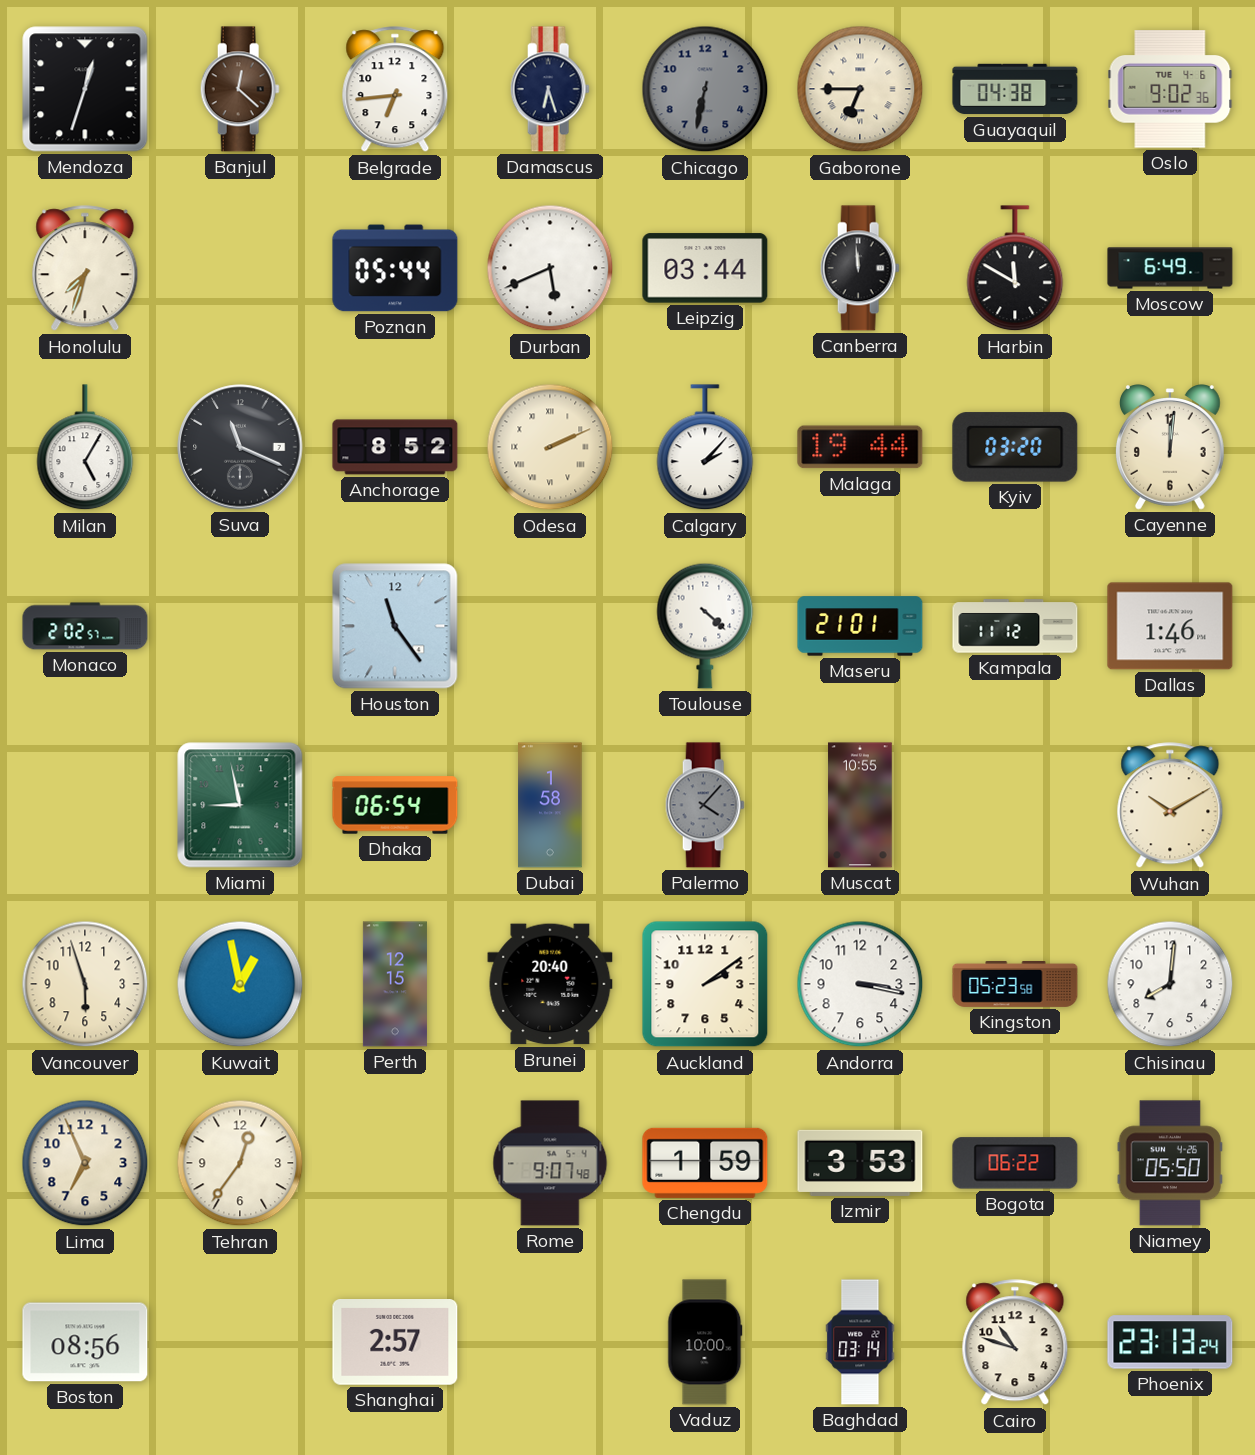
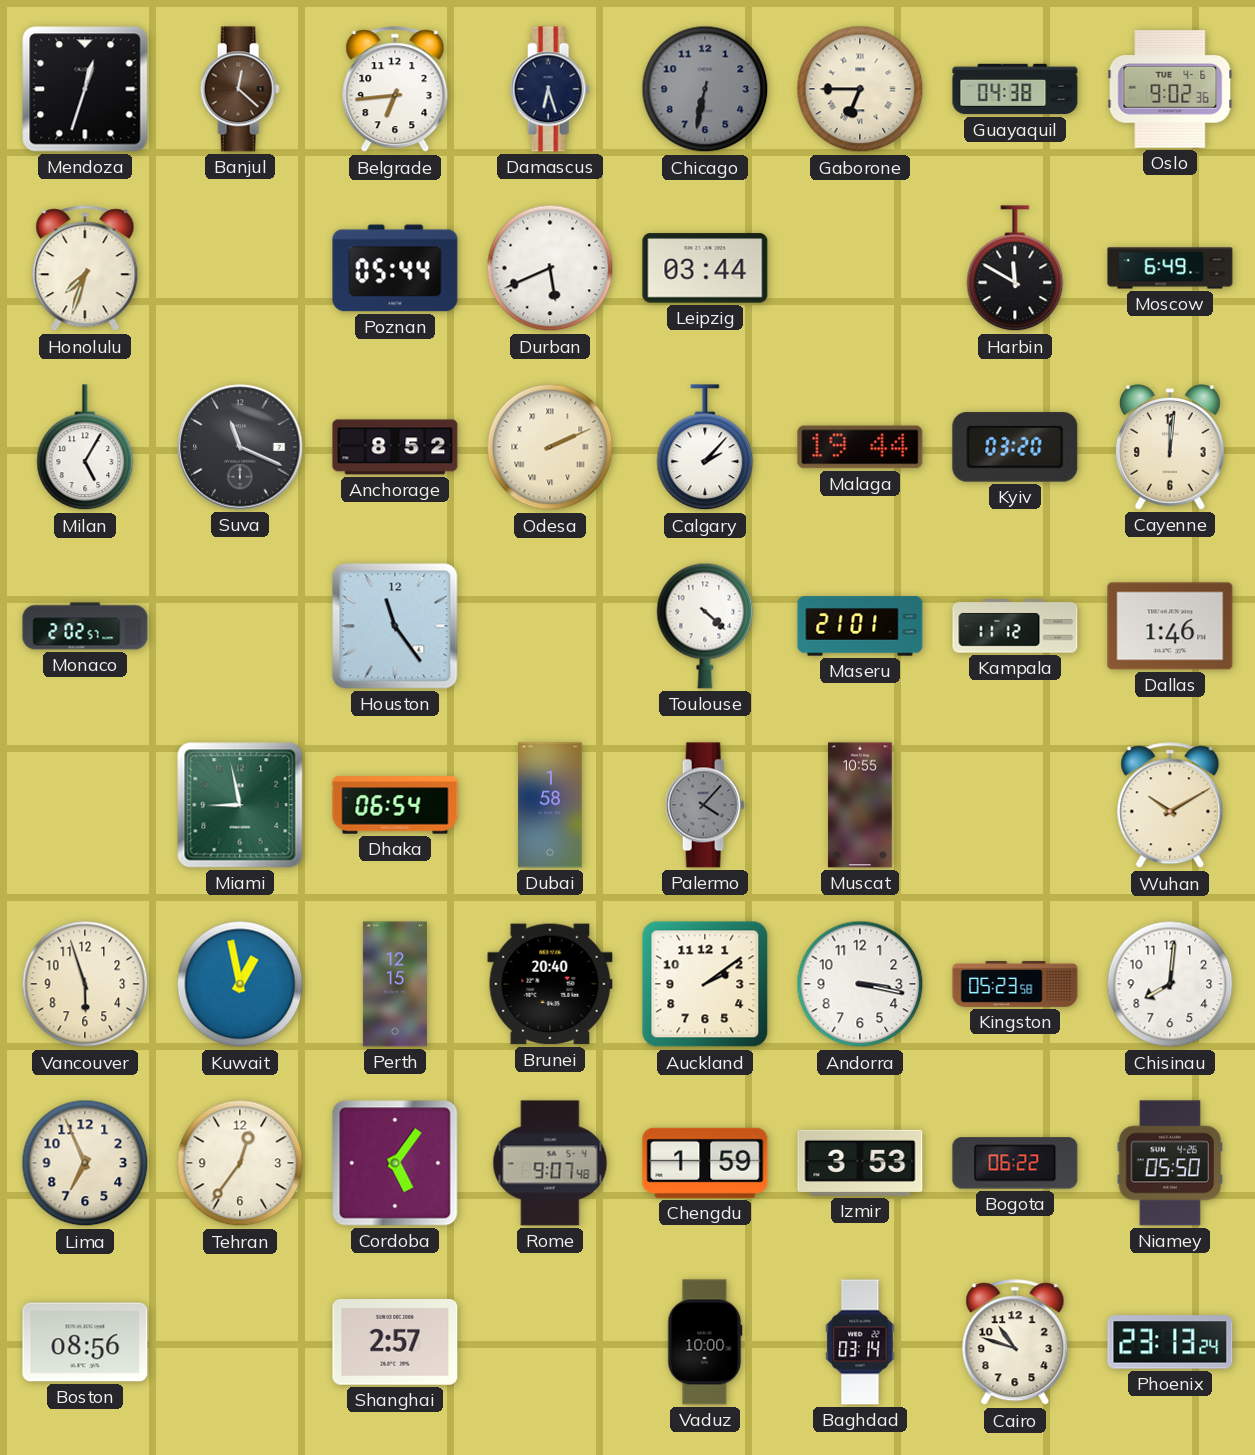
Canberra: 11:59 -> none (860, 268)
Cordoba: none -> 5:06 (395, 1163)
